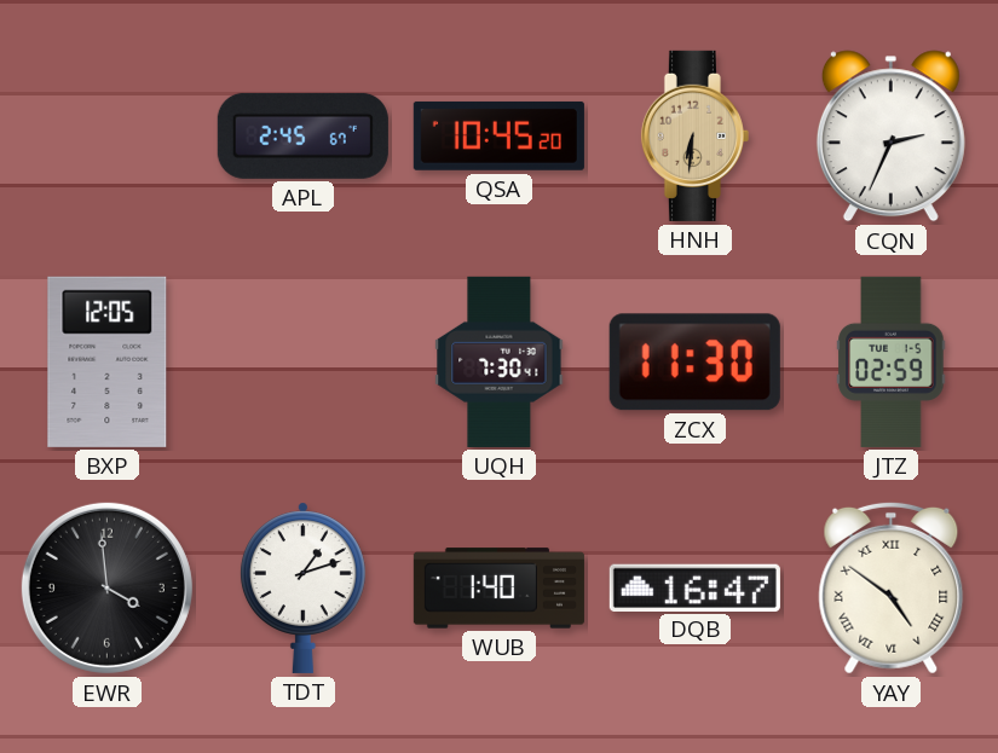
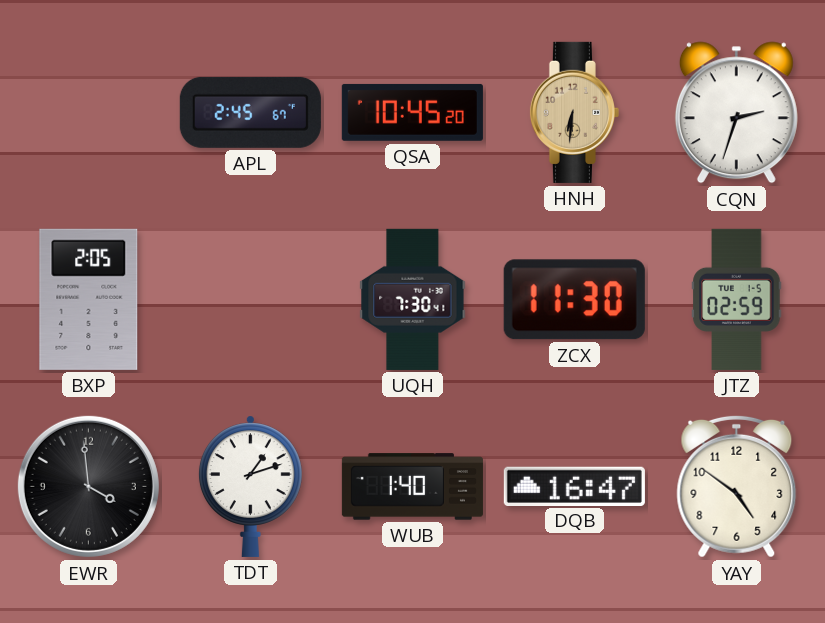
CQN: 2:34 -> 2:33 (736, 113)
BXP: 12:05 -> 2:05 (89, 299)
YAY numerals: Roman -> Arabic (737, 486)
